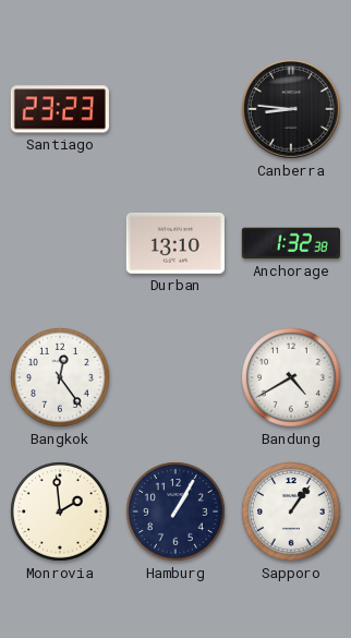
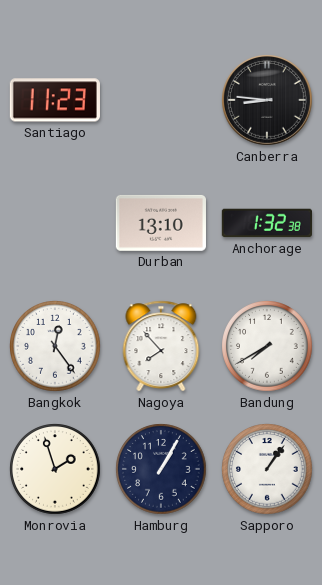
Santiago: 23:23 -> 11:23 (55, 100)
Nagoya: none -> 7:53 (161, 346)
Bandung: 4:40 -> 7:40 (267, 346)
Monrovia: 1:59 -> 1:57 (55, 469)
